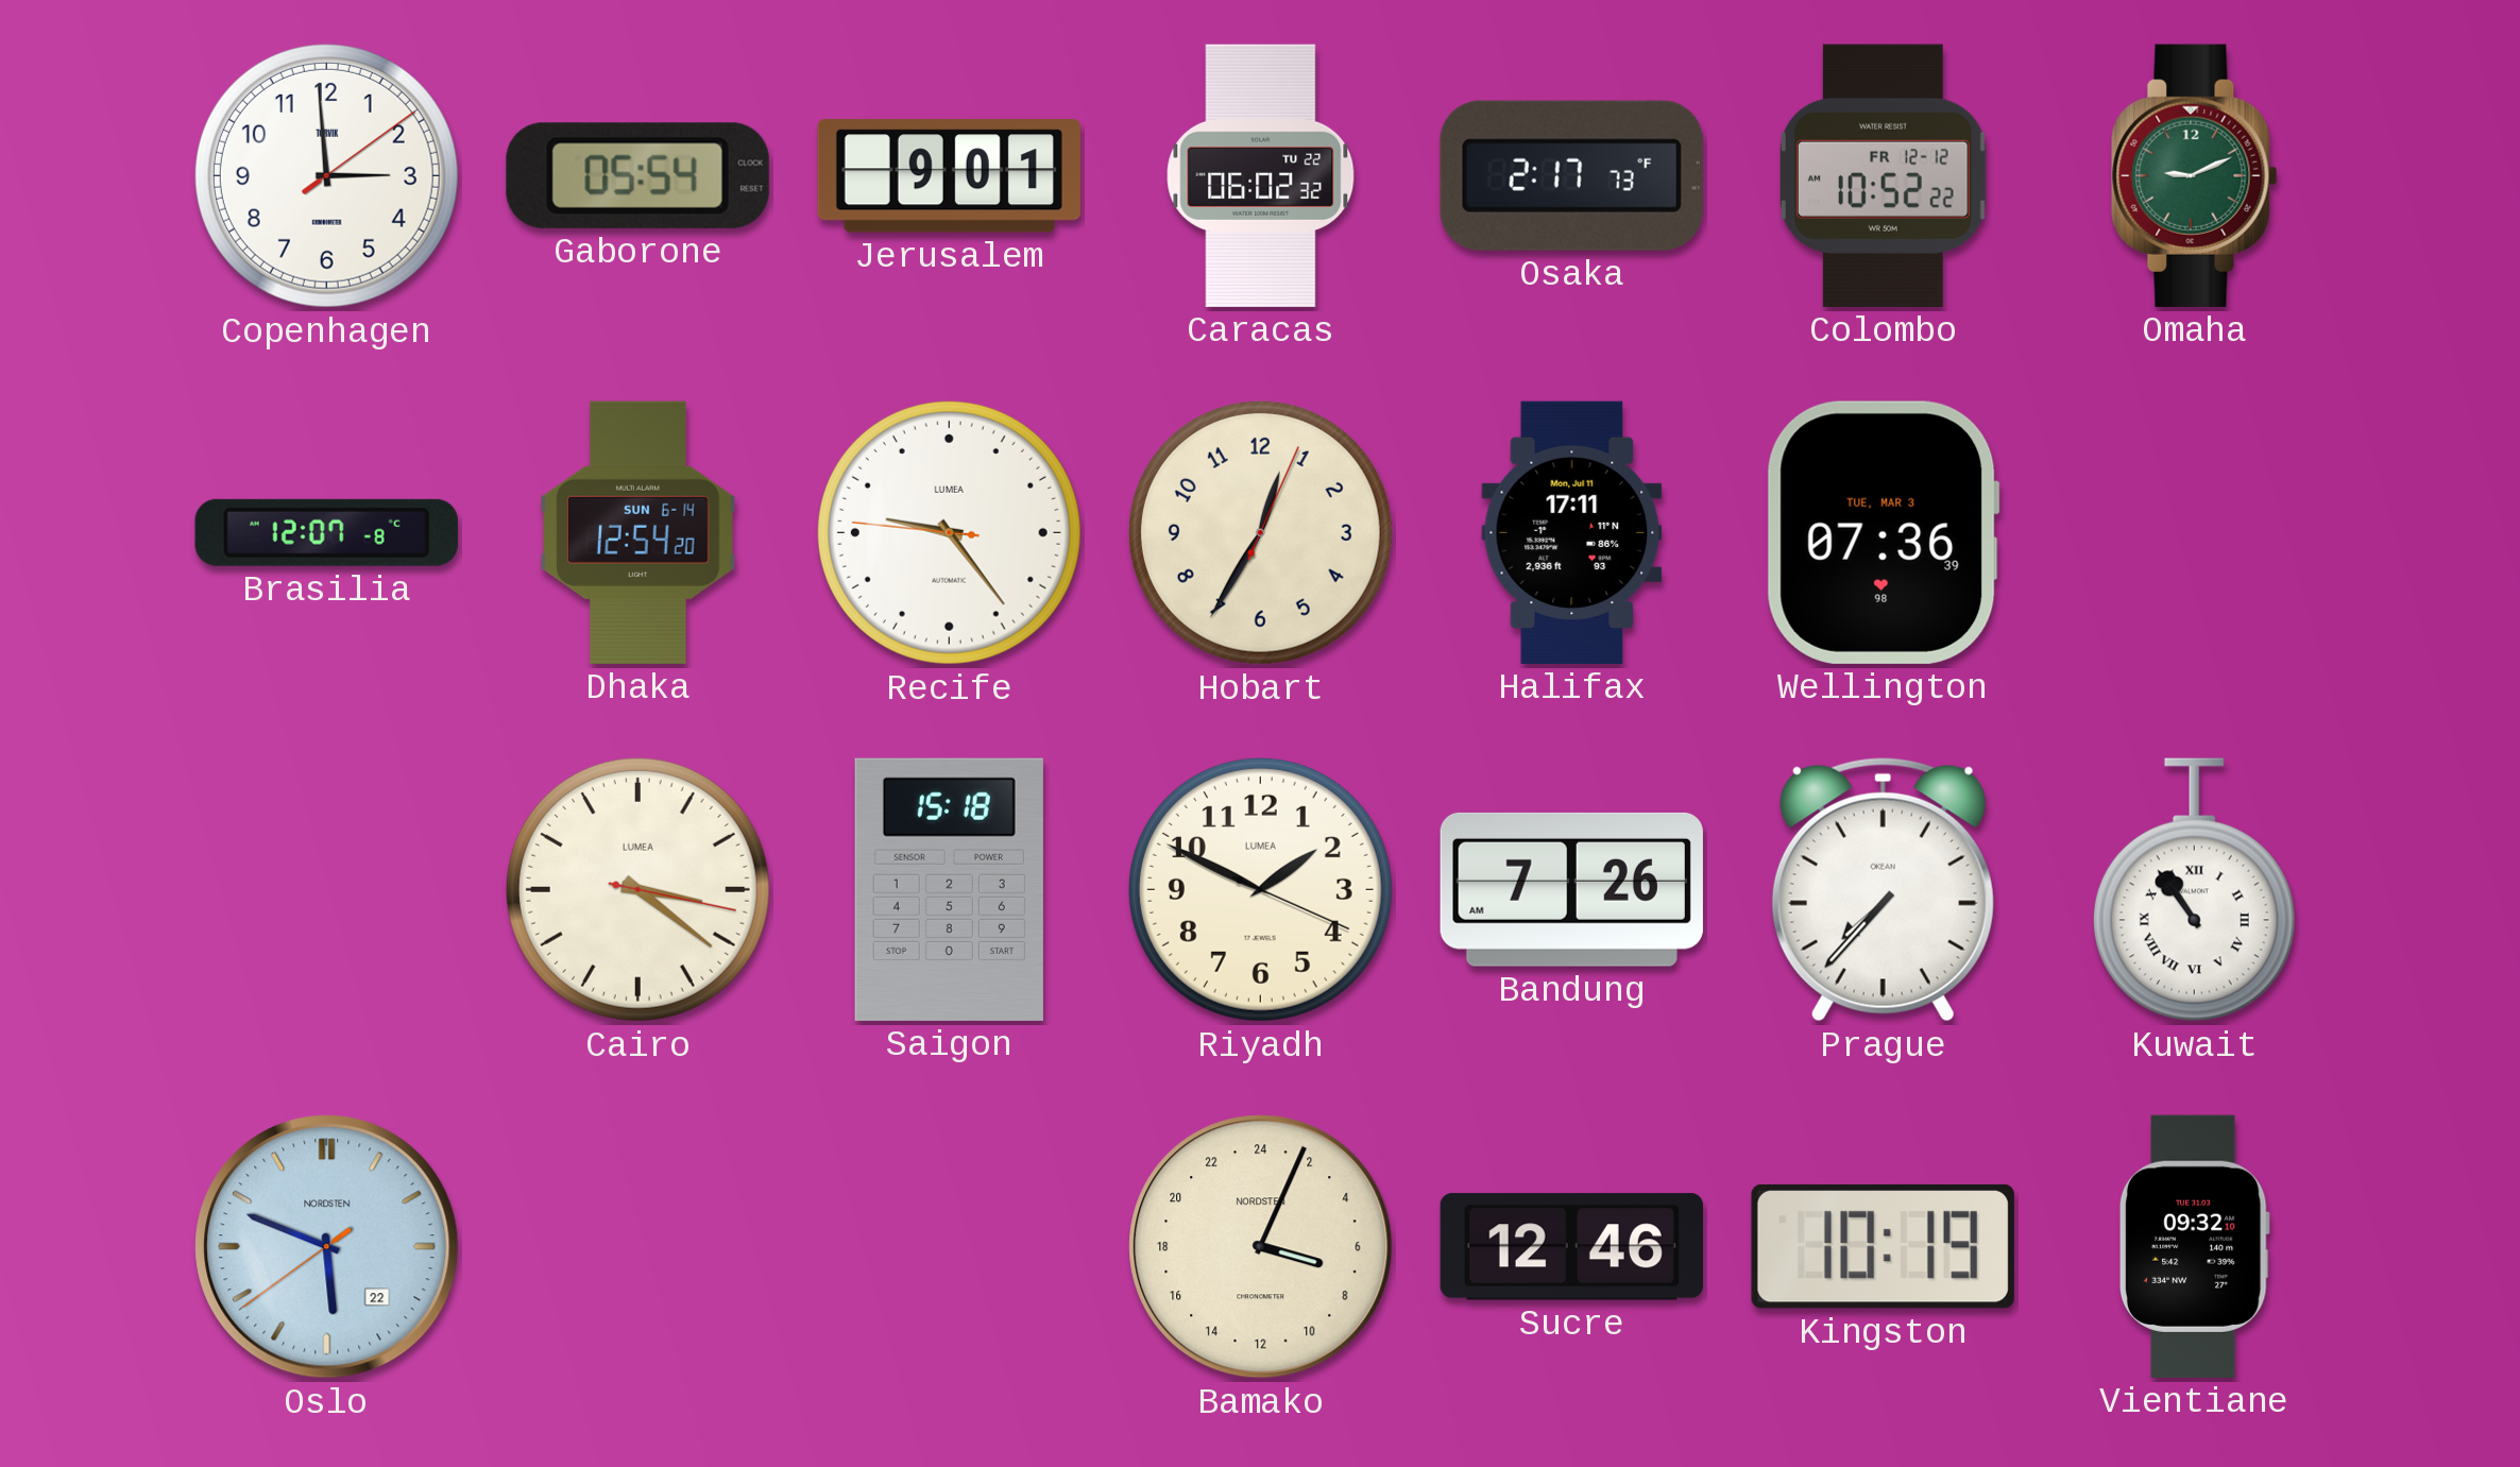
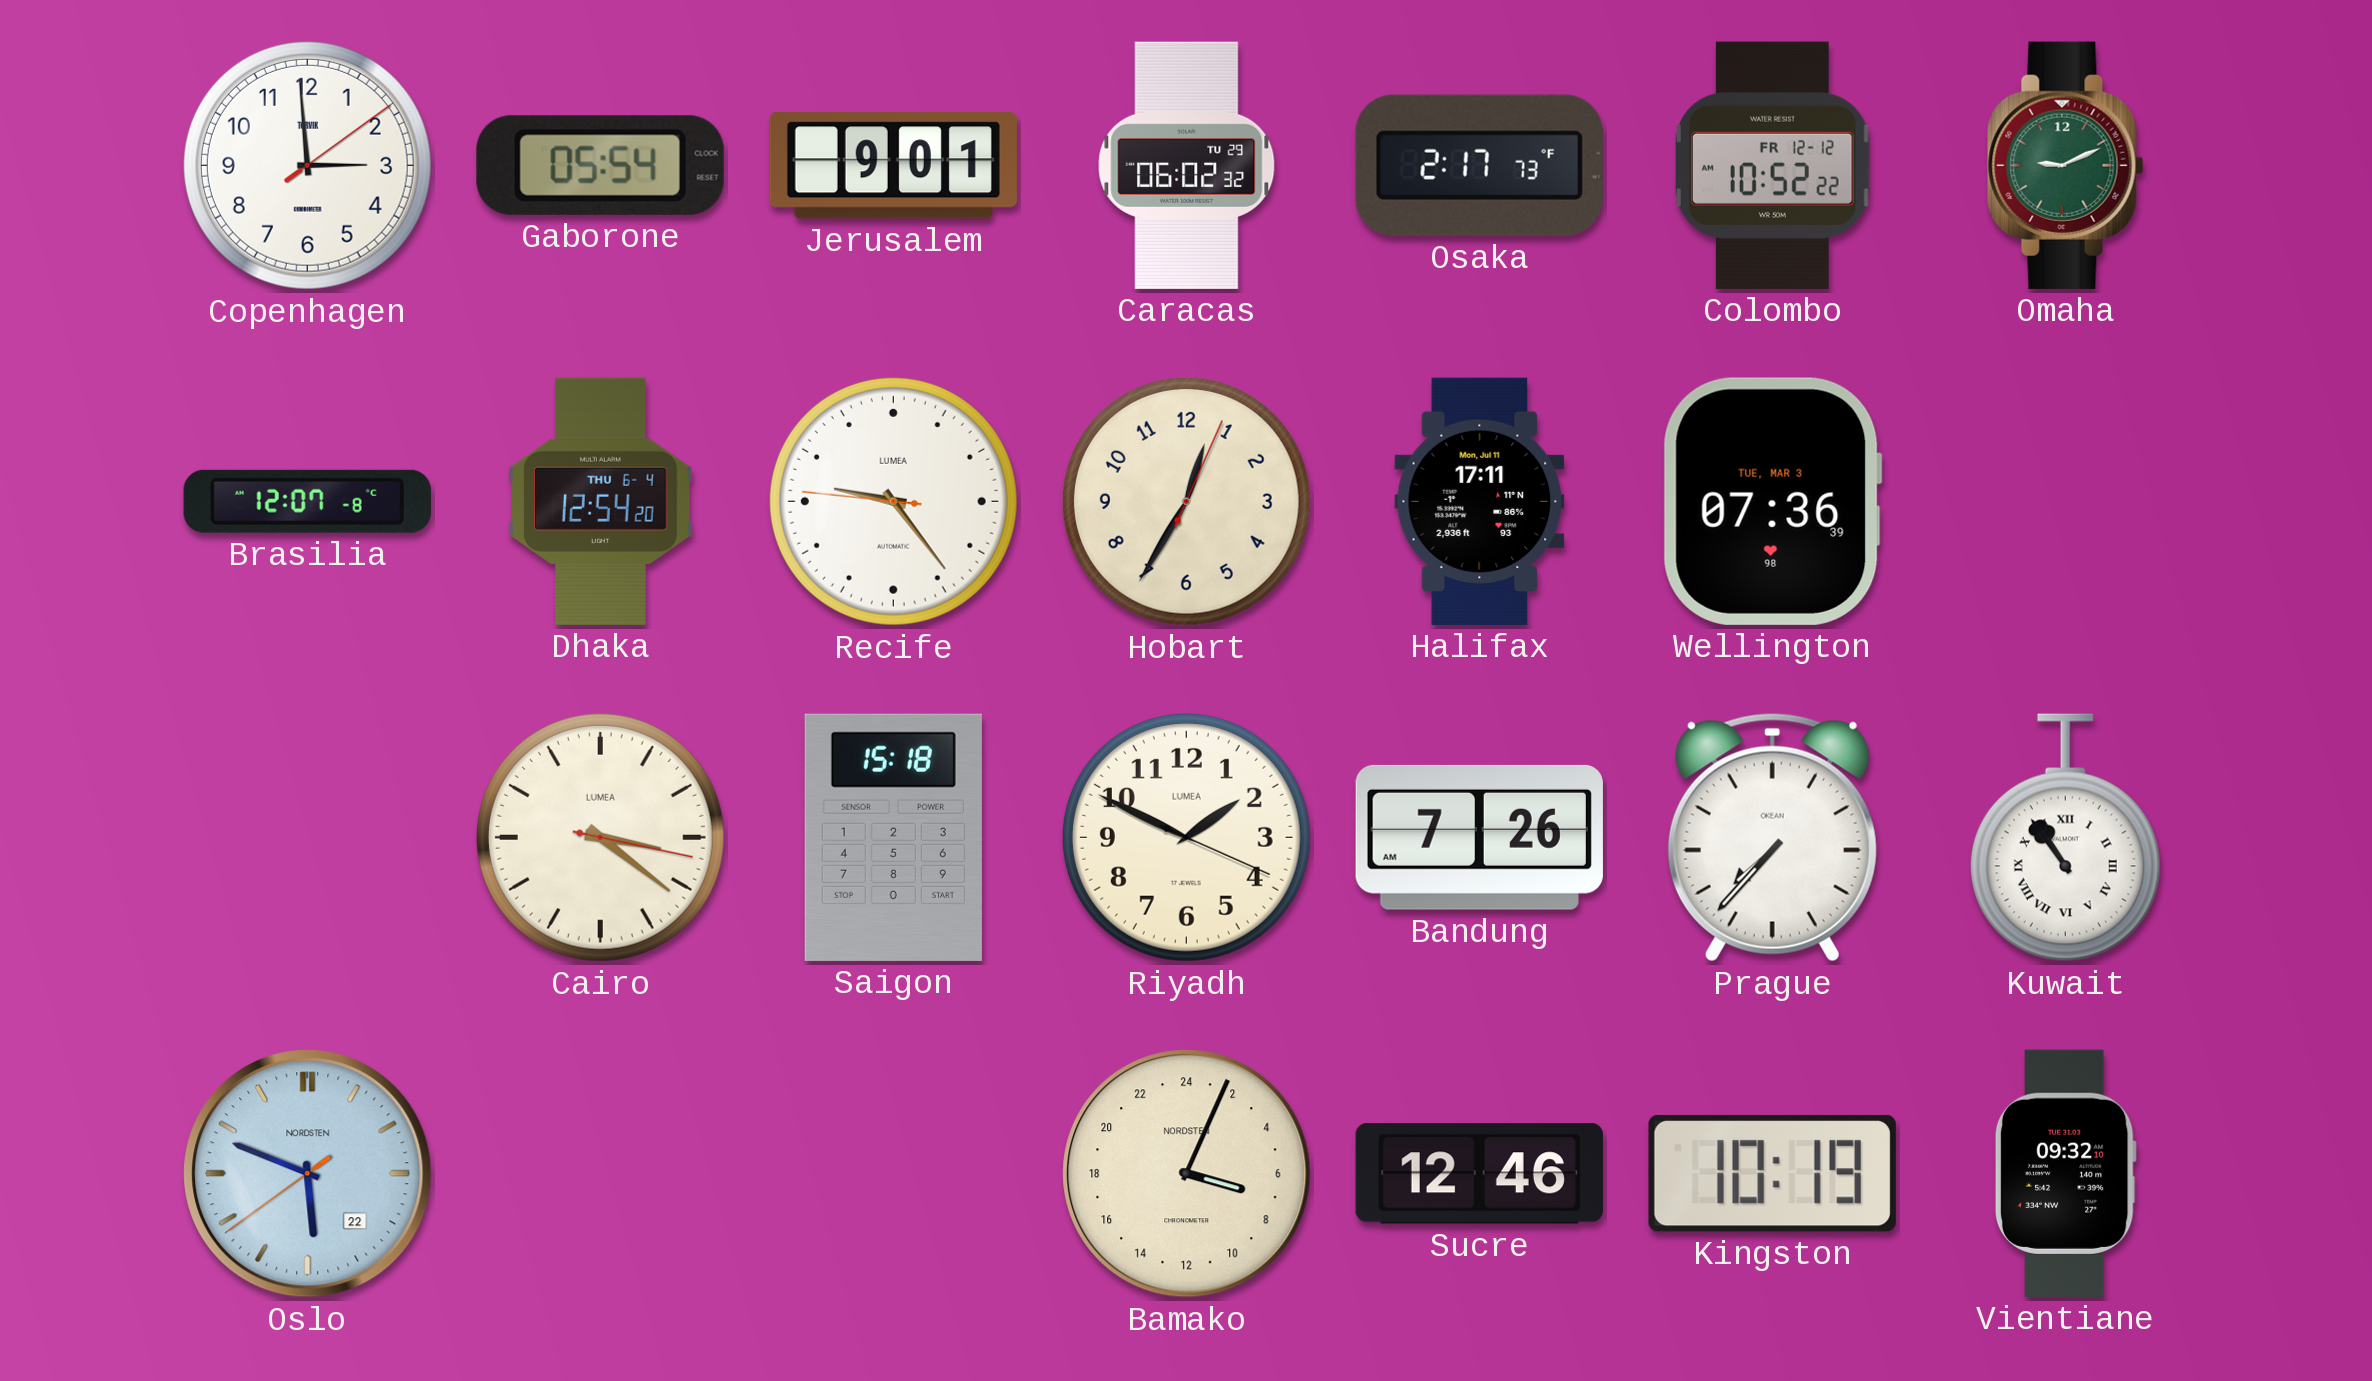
Caracas date: TU 22 -> TU 29 (1187, 165)
Dhaka date: SUN 6-14 -> THU 6-4 (601, 501)
